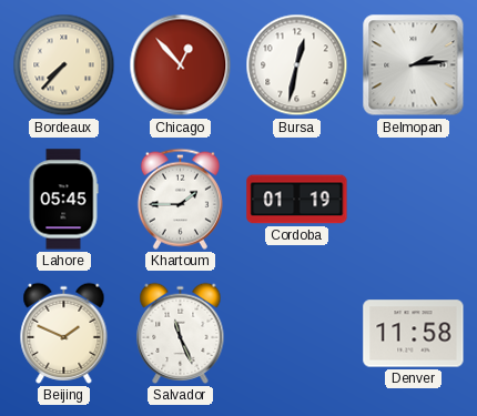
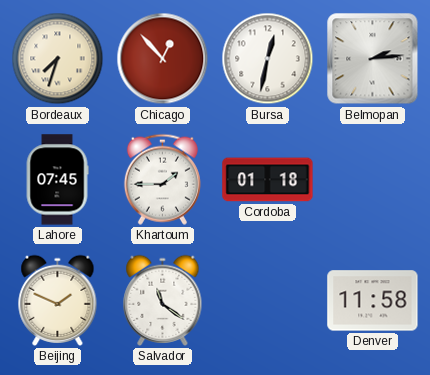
Bordeaux: 7:37 -> 7:33 (58, 59)
Lahore: 05:45 -> 07:45 (57, 180)
Cordoba: 01:19 -> 01:18 (268, 180)
Salvador: 11:26 -> 11:21 (163, 300)
